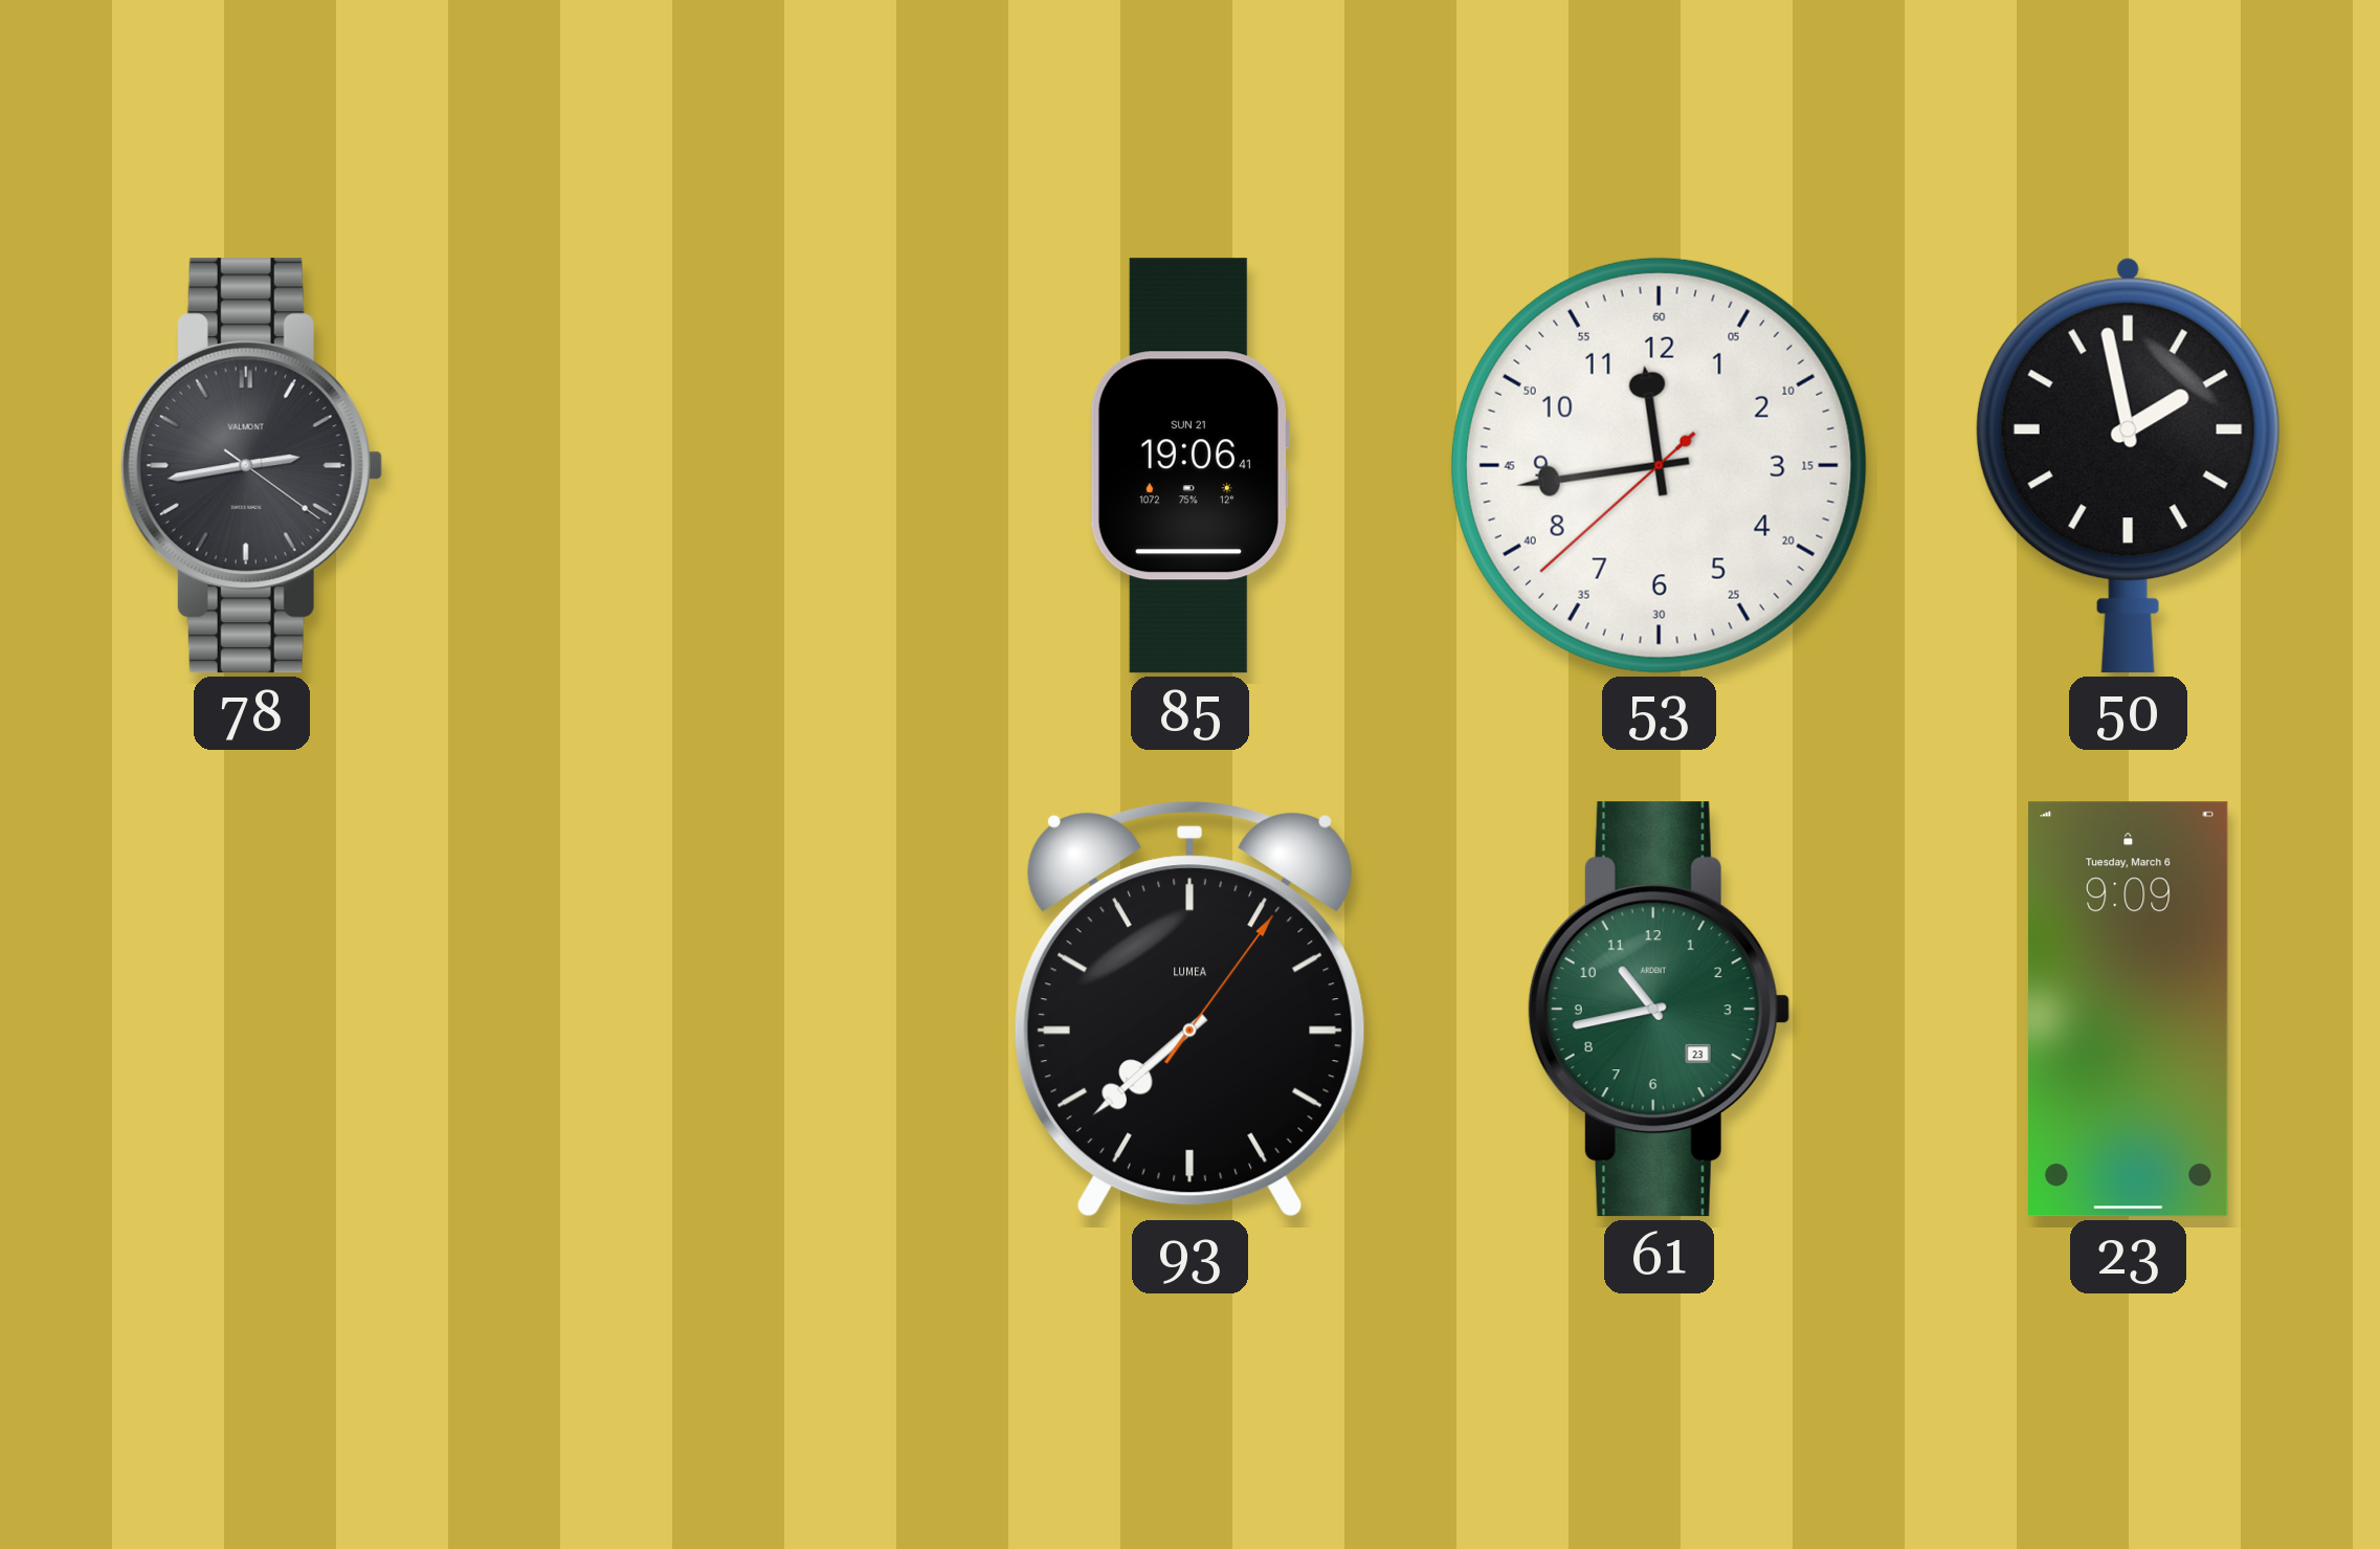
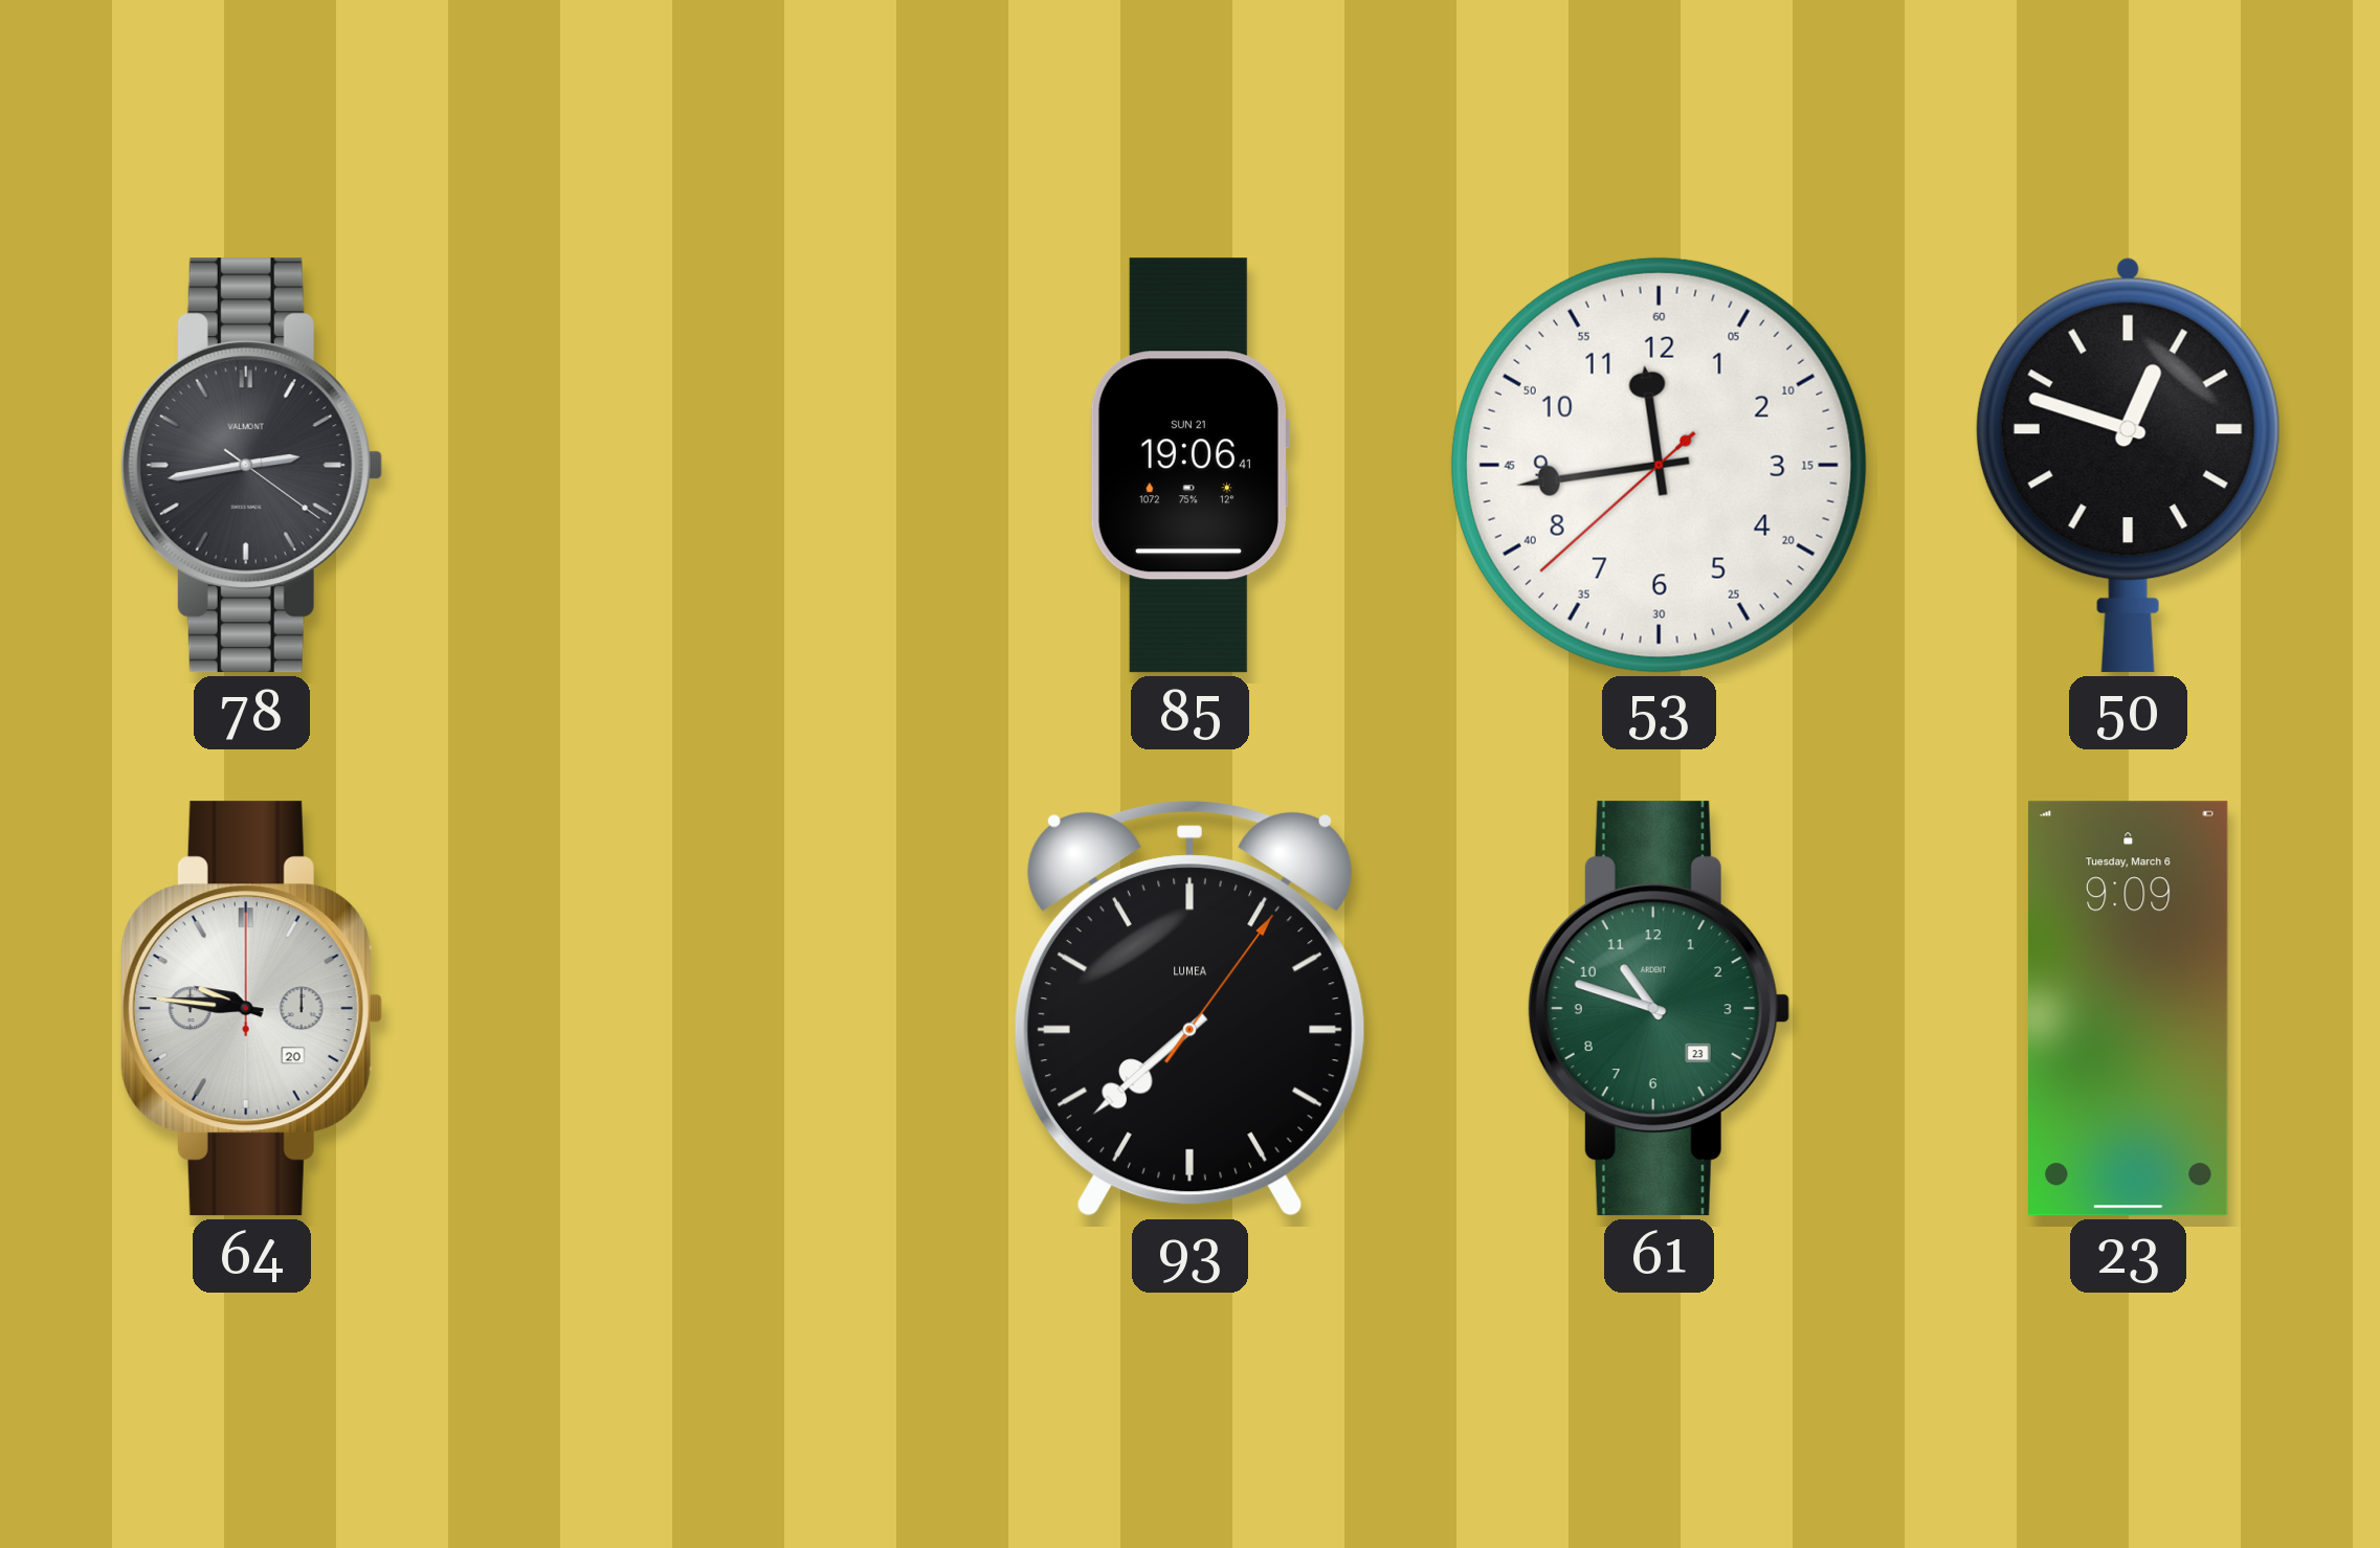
50: 1:58 -> 12:48 (2128, 465)
64: none -> 9:46 (251, 1009)
61: 10:43 -> 10:48 (1659, 1009)
